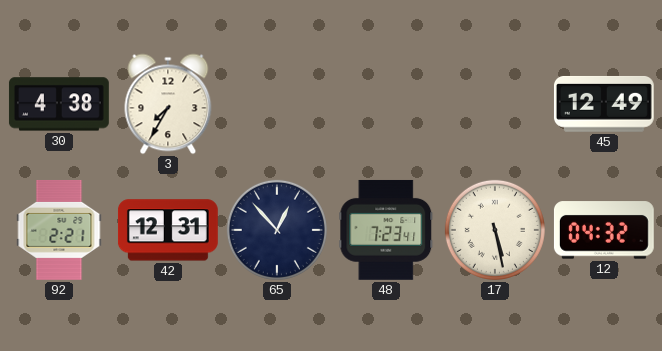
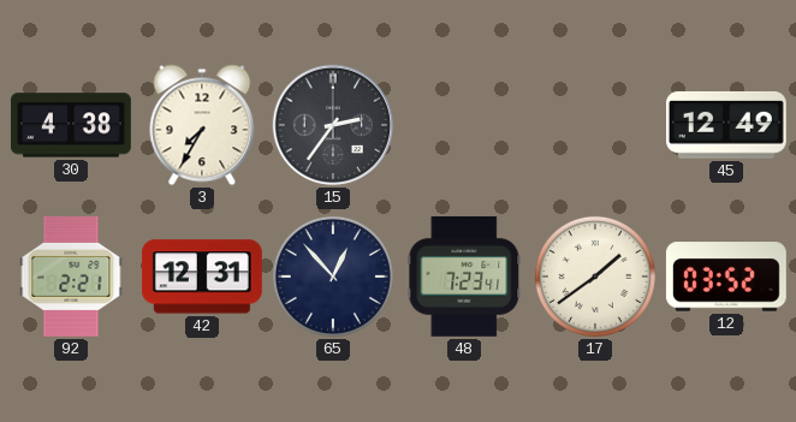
15: none -> 2:36 (333, 125)
17: 5:28 -> 1:39 (595, 277)
12: 04:32 -> 03:52 (726, 277)
